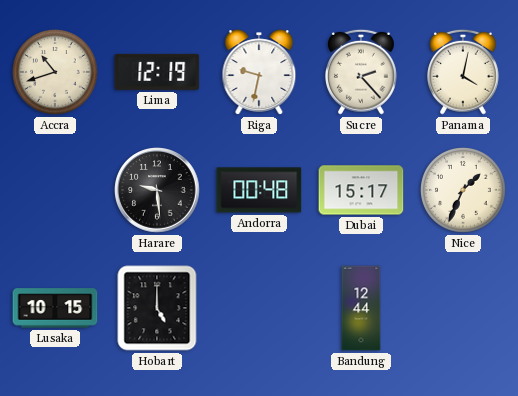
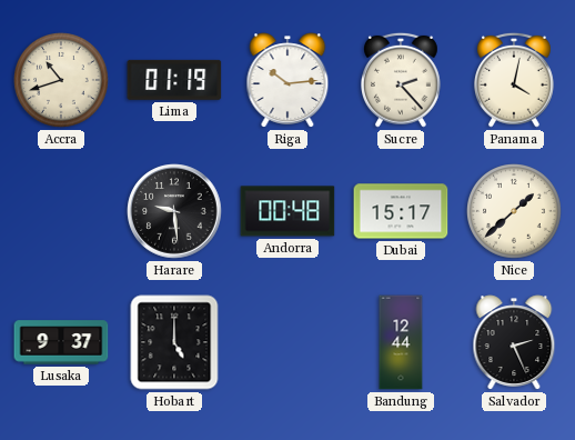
Lima: 12:19 -> 01:19 (174, 80)
Riga: 9:32 -> 10:14 (287, 80)
Nice: 1:34 -> 1:38 (515, 212)
Lusaka: 10:15 -> 9:37 (61, 342)
Salvador: none -> 2:26 (514, 342)
